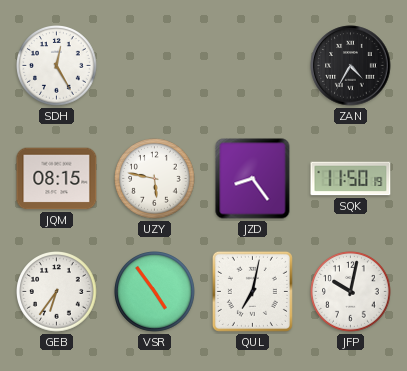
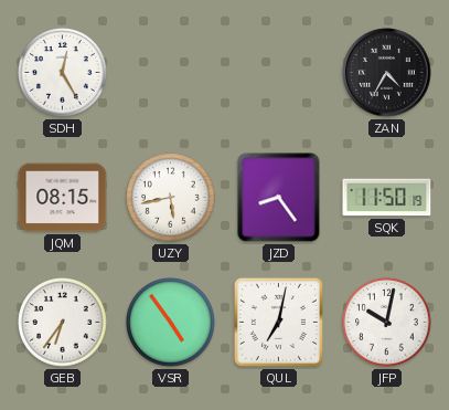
UZY: 5:47 -> 5:43 (171, 198)
